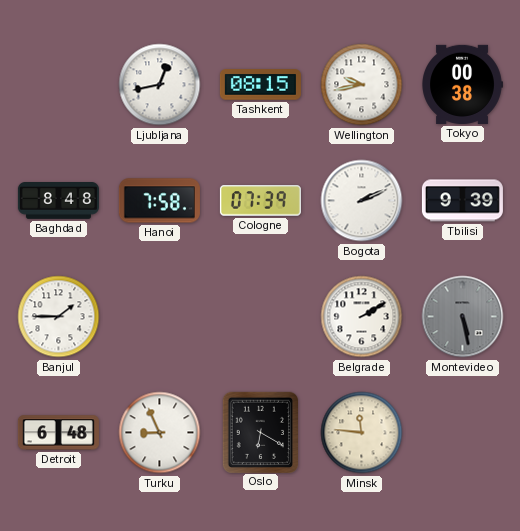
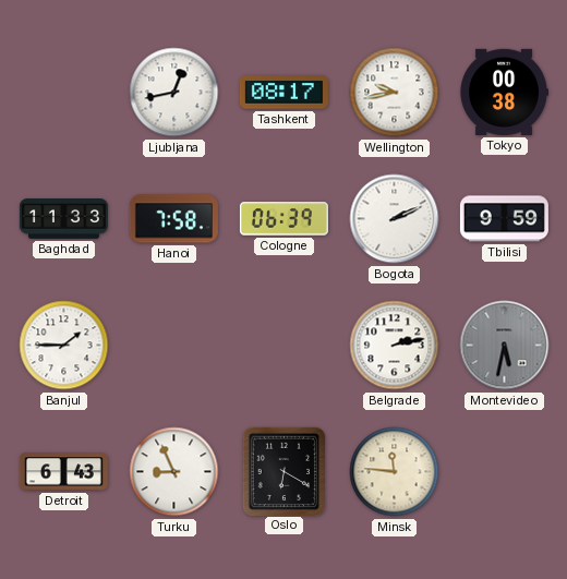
Tashkent: 08:15 -> 08:17 (283, 93)
Baghdad: 8:48 -> 11:33 (63, 219)
Cologne: 07:39 -> 06:39 (283, 219)
Tbilisi: 9:39 -> 9:59 (504, 219)
Belgrade: 2:10 -> 2:13 (395, 346)
Montevideo: 5:28 -> 5:32 (505, 346)
Detroit: 6:48 -> 6:43 (63, 472)
